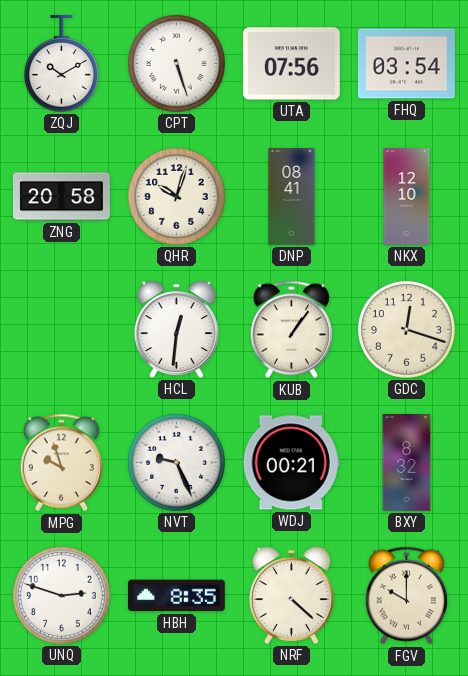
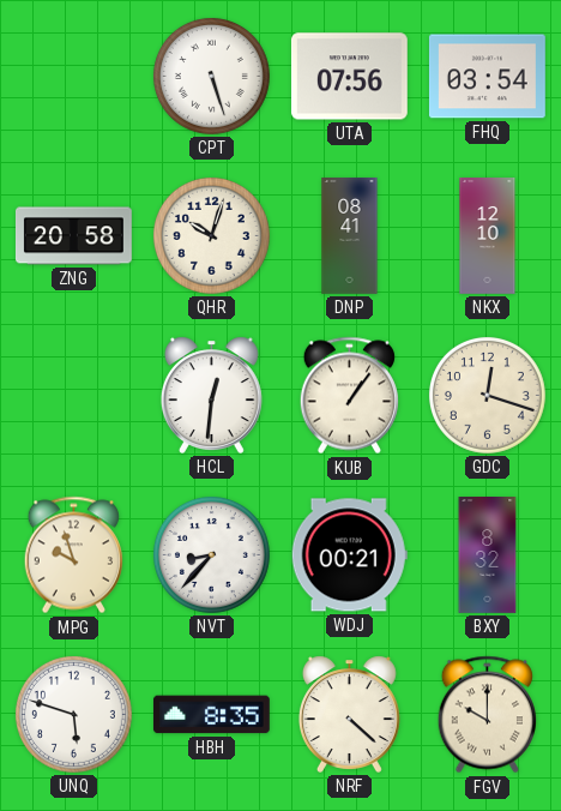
ZQJ: 10:10 -> none (61, 63)
NVT: 9:26 -> 8:37 (211, 554)
UNQ: 2:48 -> 5:48 (73, 714)
